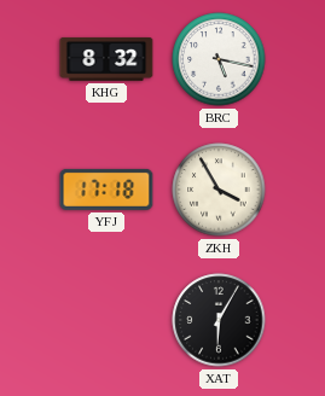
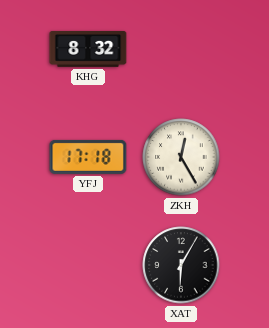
BRC: 5:17 -> none (219, 59)
ZKH: 3:55 -> 12:25 (181, 157)
